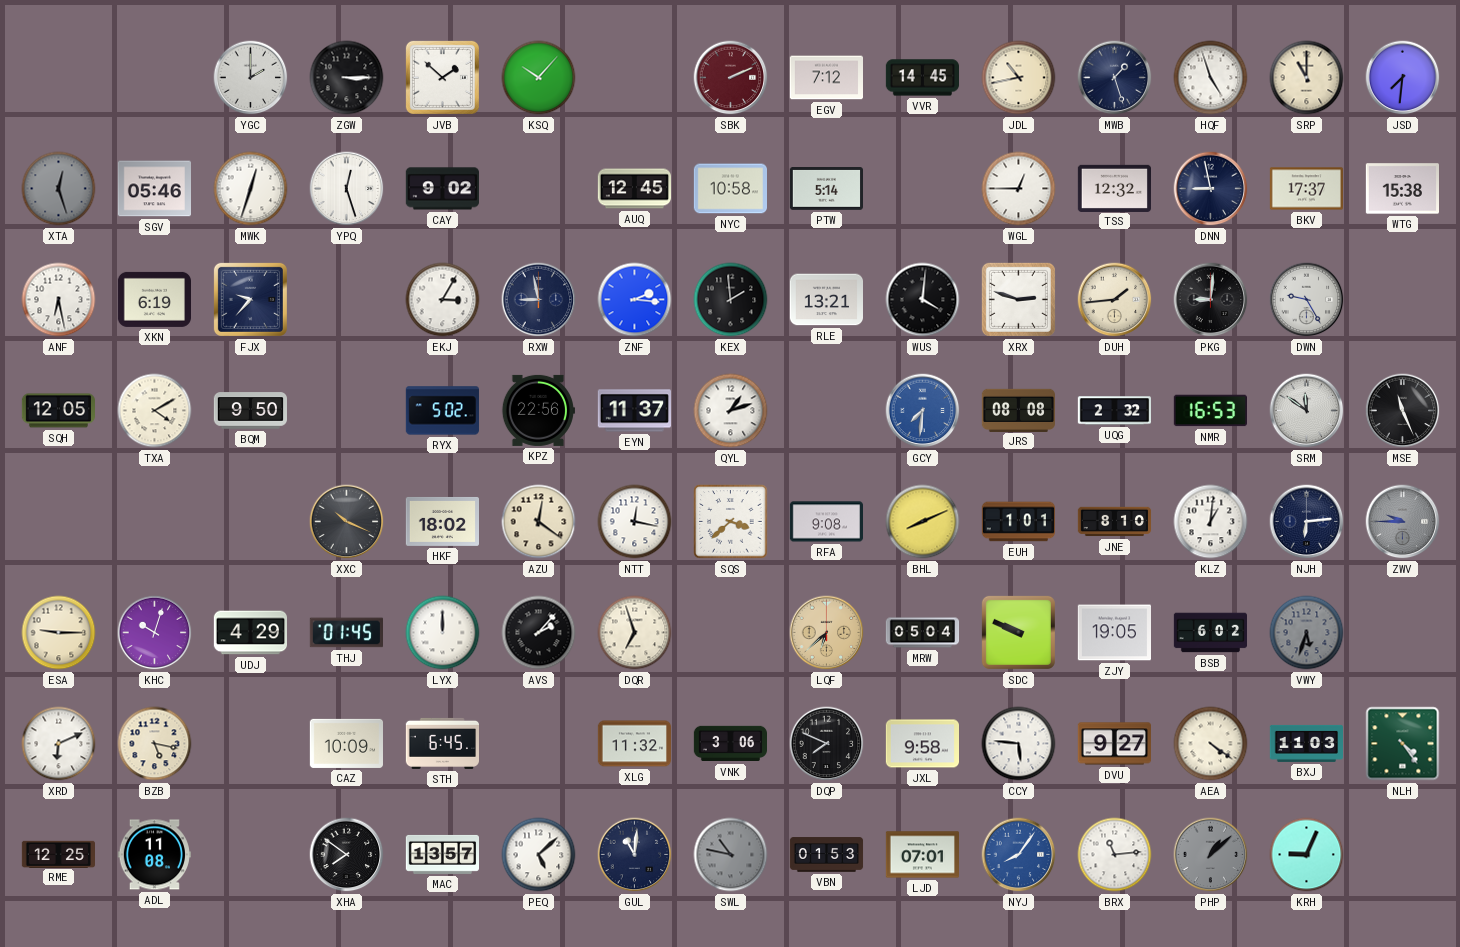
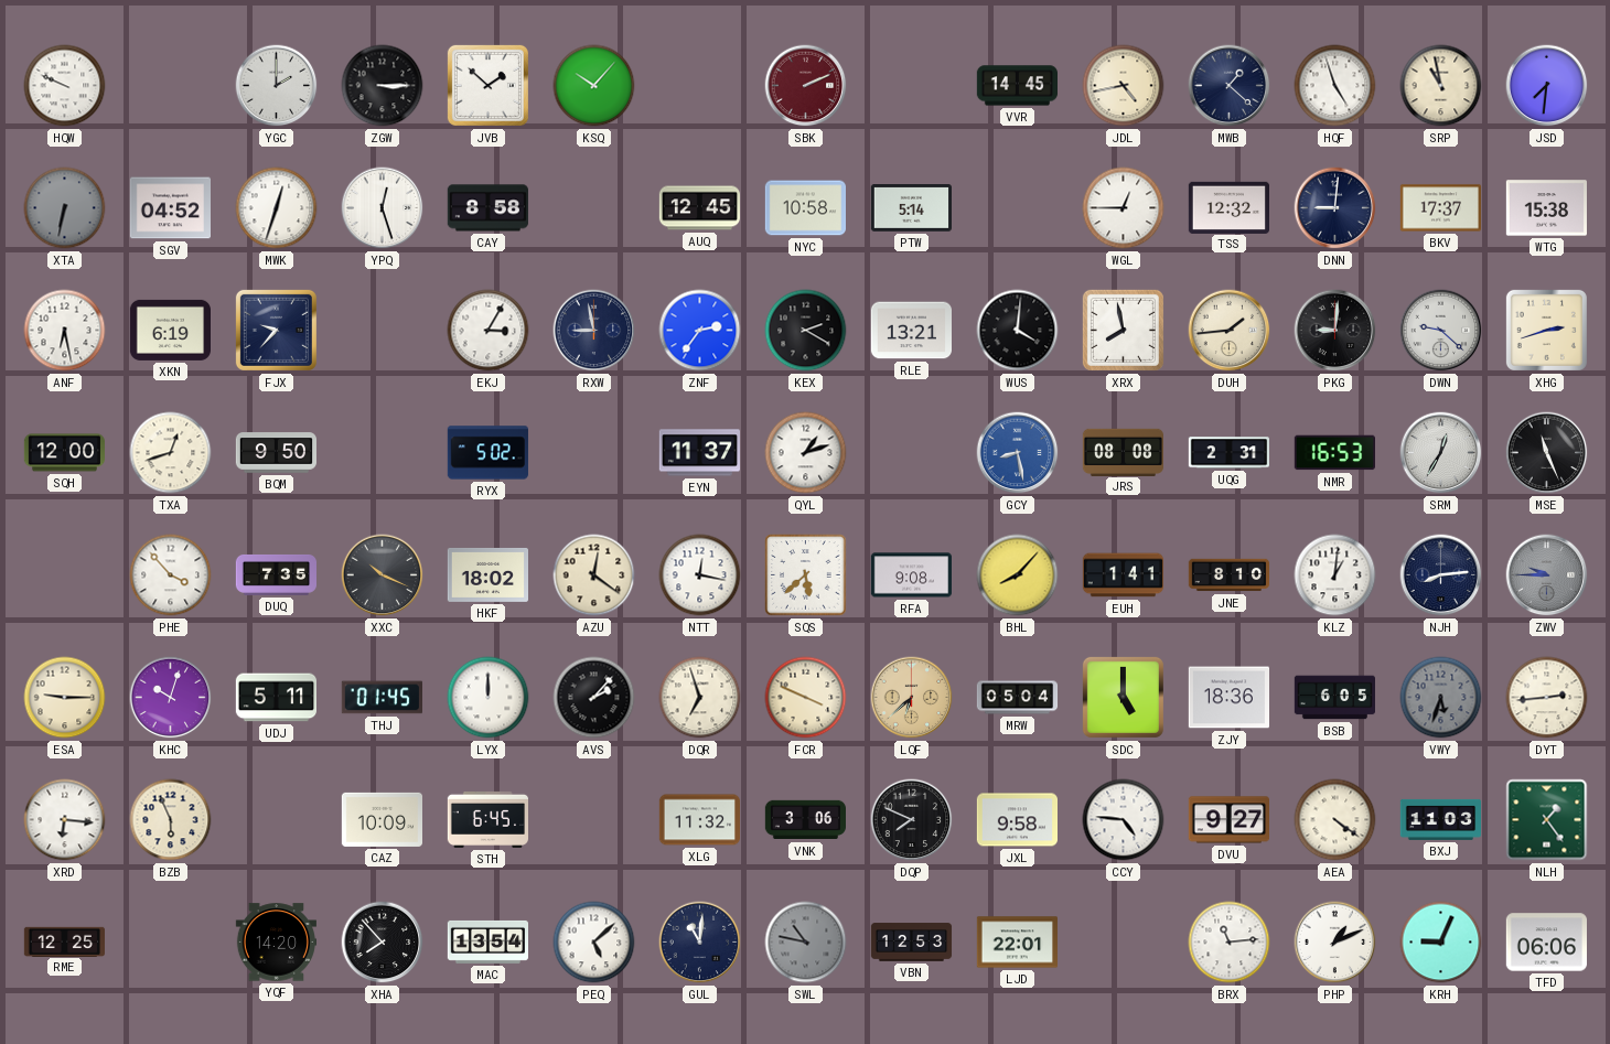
HQW: none -> 9:49 (65, 86)
EGV: 7:12 -> none (826, 78)
JDL: 10:43 -> 4:43 (1124, 86)
MWB: 1:27 -> 1:22 (1230, 86)
SRP: 11:00 -> 10:58 (1441, 86)
XTA: 12:27 -> 6:32 (65, 208)
SGV: 05:46 -> 04:52 (170, 208)
CAY: 9:02 -> 8:58 (487, 208)
DNN: 8:58 -> 9:01 (1335, 208)
ZNF: 2:16 -> 2:36 (700, 331)
KEX: 1:59 -> 2:20 (806, 331)
XRX: 2:48 -> 7:58 (1123, 330)
DWN: 9:25 -> 9:22 (1441, 331)
XHG: none -> 2:42 (1546, 330)
SQH: 12:05 -> 12:00 (65, 453)
TXA: 4:10 -> 12:42 (171, 453)
KPZ: 22:56 -> none (538, 410)
GCY: 7:31 -> 8:28 (1018, 453)
UQG: 2:32 -> 2:31 (1228, 453)
SRM: 11:51 -> 12:35 (1441, 453)
PHE: none -> 3:53 (171, 575)
DUQ: none -> 7:35 (276, 574)
SQS: 3:38 -> 5:38 (806, 575)
BHL: 8:11 -> 8:07 (1018, 575)
EUH: 1:01 -> 1:41 (1123, 575)
NJH: 6:14 -> 8:14 (1441, 575)
UDJ: 4:29 -> 5:11 (276, 698)
FCR: none -> 3:49 (806, 698)
SDC: 9:49 -> 5:00 (1123, 697)
ZJY: 19:05 -> 18:36 (1228, 698)
BSB: 6:02 -> 6:05 (1334, 698)
DYT: none -> 2:44 (1547, 698)
XRD: 6:11 -> 6:16 (65, 820)
BZB: 5:17 -> 5:56 (171, 820)
CCY: 5:46 -> 4:46 (1124, 820)
NLH: 4:24 -> 1:24 (1547, 820)
ADL: 11:08 -> none (154, 855)
YQF: none -> 14:20 (276, 943)
XHA: 7:51 -> 7:53 (383, 943)
MAC: 13:57 -> 13:54 (487, 941)
VBN: 01:53 -> 12:53 (912, 943)
LJD: 07:01 -> 22:01 (1017, 943)
NYJ: 8:06 -> none (1019, 855)
PHP: 1:08 -> 1:11 (1335, 943)
PHP dial: grey -> white (1335, 943)
TFD: none -> 06:06 (1546, 943)
